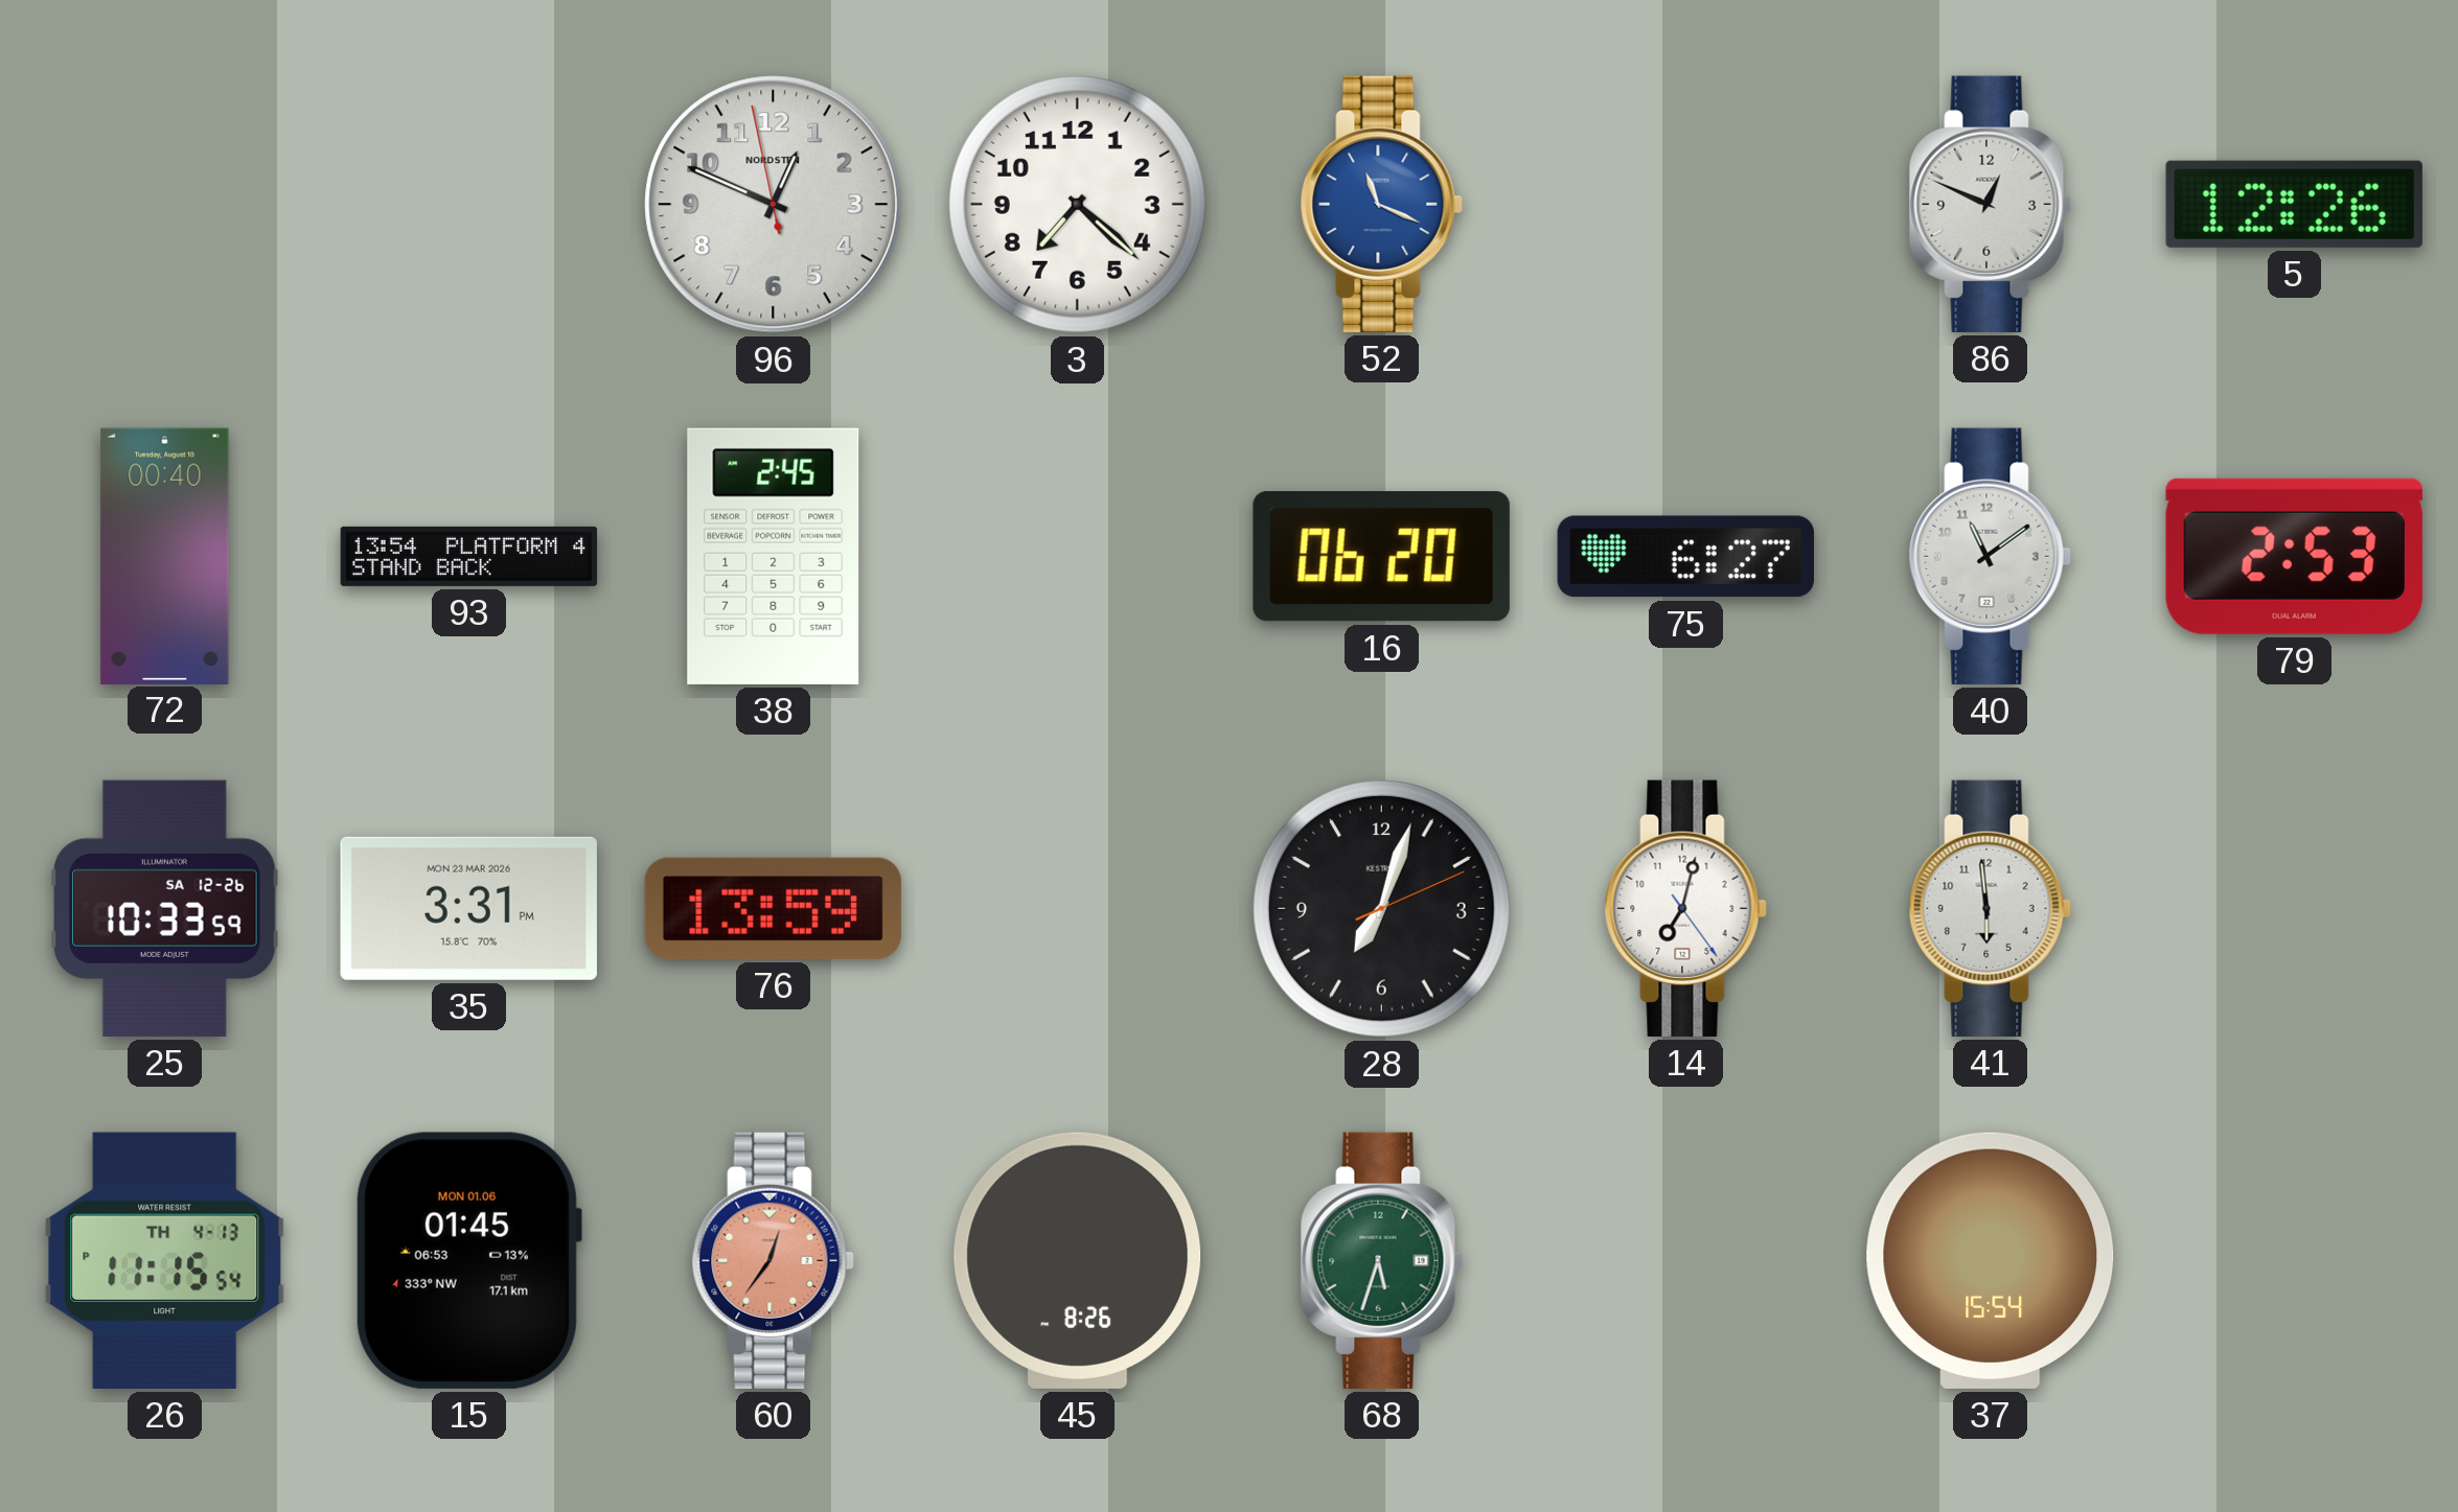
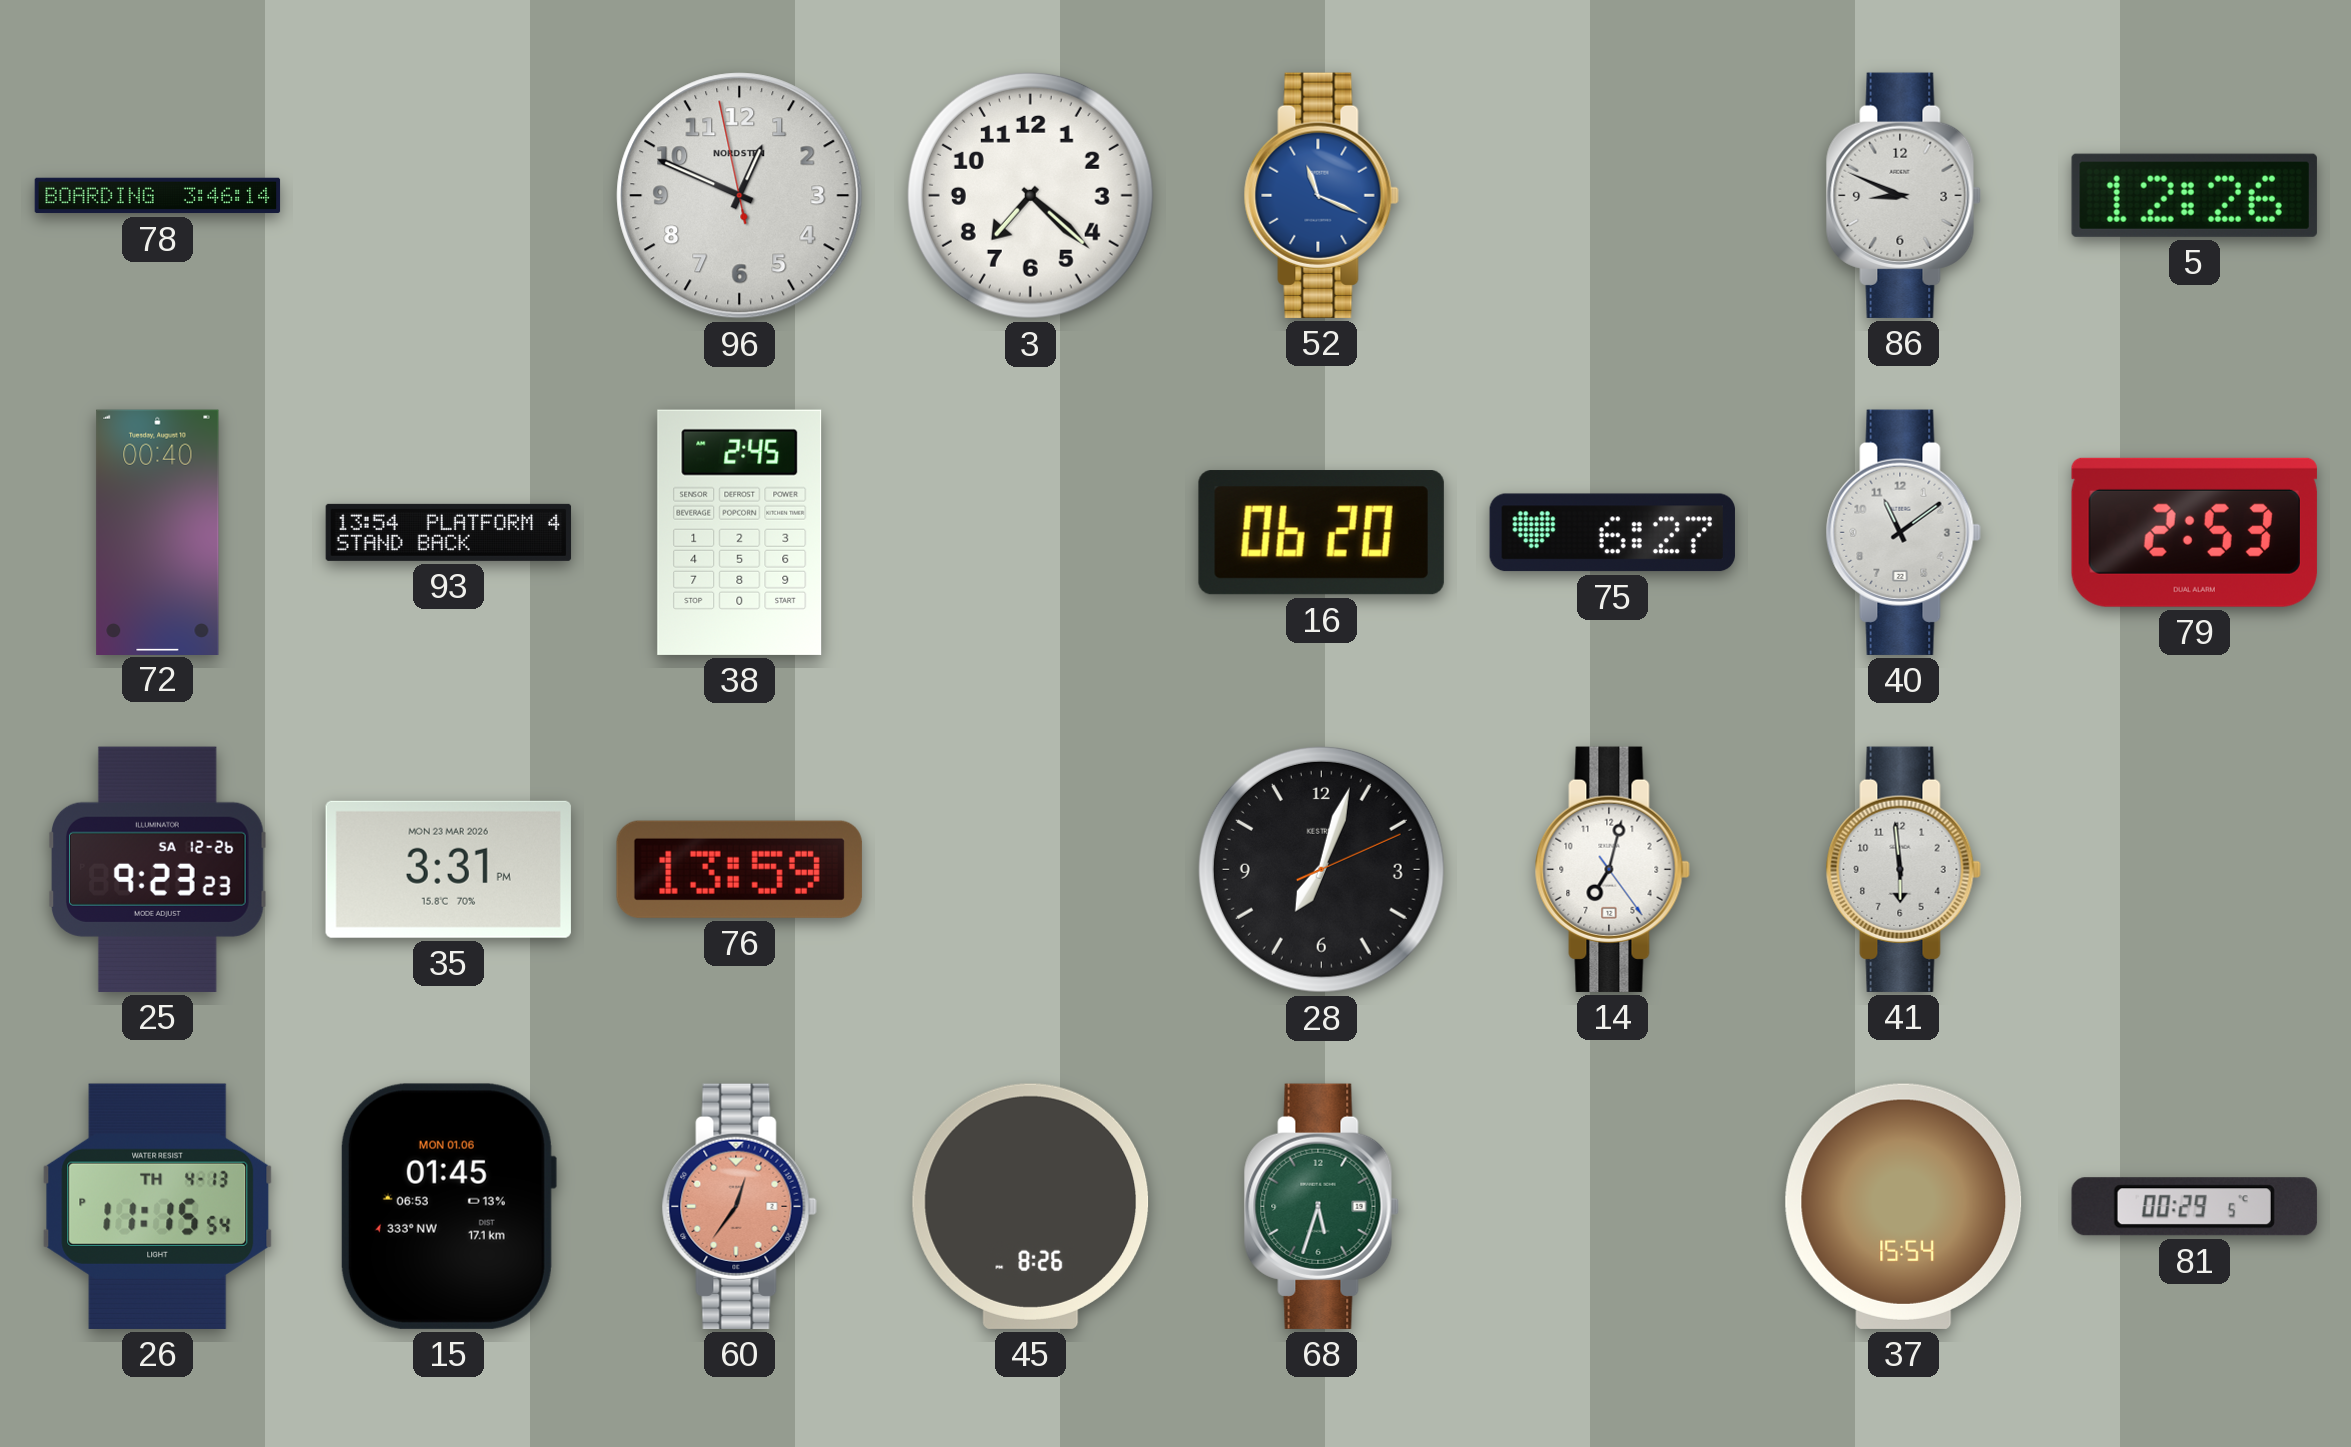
78: none -> 3:46 (158, 196)
86: 12:49 -> 8:49 (1903, 195)
25: 10:33 -> 9:23 (158, 869)
81: none -> 00:29 (2194, 1207)
